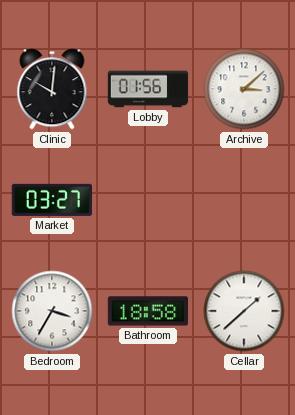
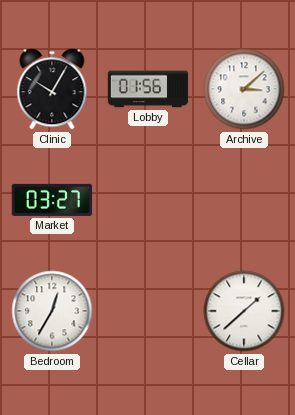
Clinic: 10:01 -> 10:05 (52, 89)
Bedroom: 3:35 -> 12:35 (52, 311)
Bathroom: 18:58 -> none (148, 311)
